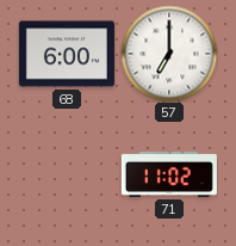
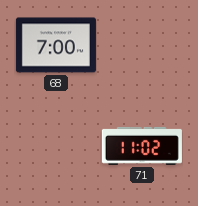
68: 6:00 -> 7:00 (56, 45)
57: 7:00 -> none (169, 54)
